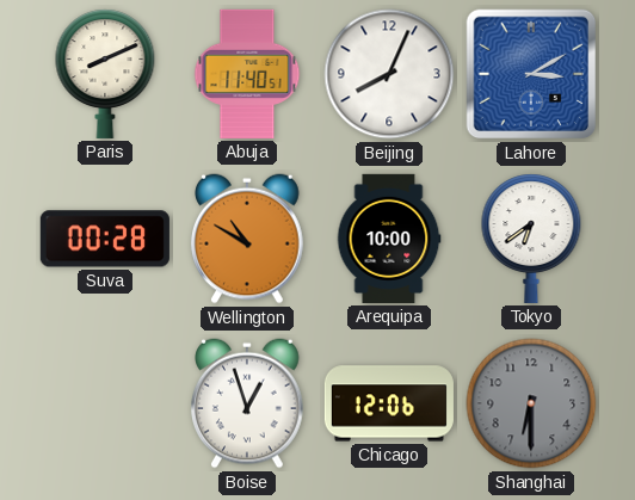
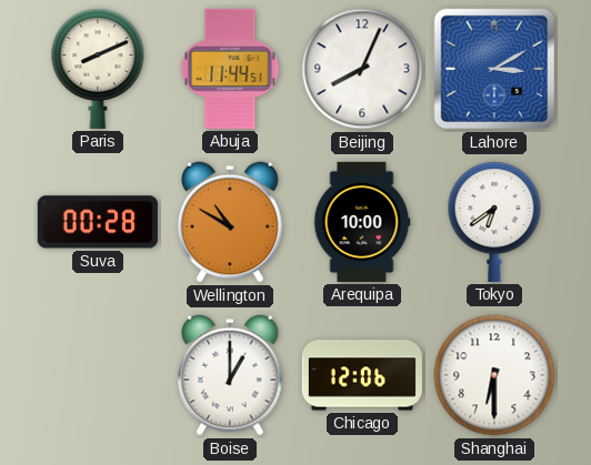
Abuja: 11:40 -> 11:44 (230, 69)
Boise: 12:57 -> 1:00 (231, 375)
Shanghai dial: grey -> white (494, 375)
